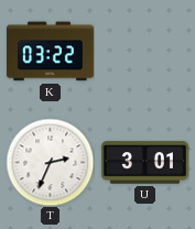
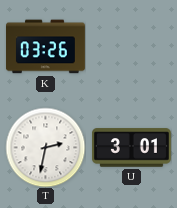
K: 03:22 -> 03:26 (45, 47)
T: 2:34 -> 2:32 (45, 147)
